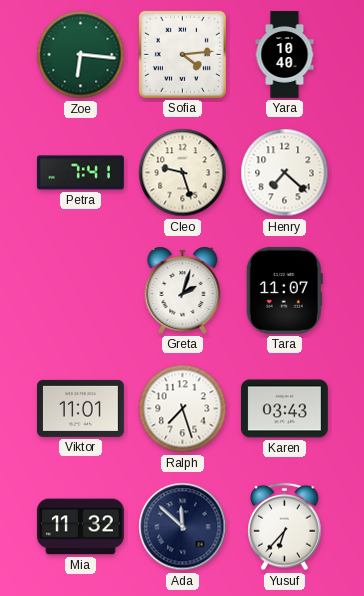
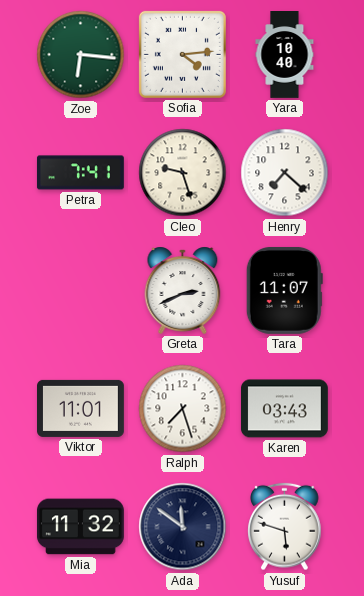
Greta: 2:03 -> 2:41 (183, 290)
Ada: 11:52 -> 11:51 (183, 527)
Yusuf: 6:37 -> 5:48 (285, 527)
